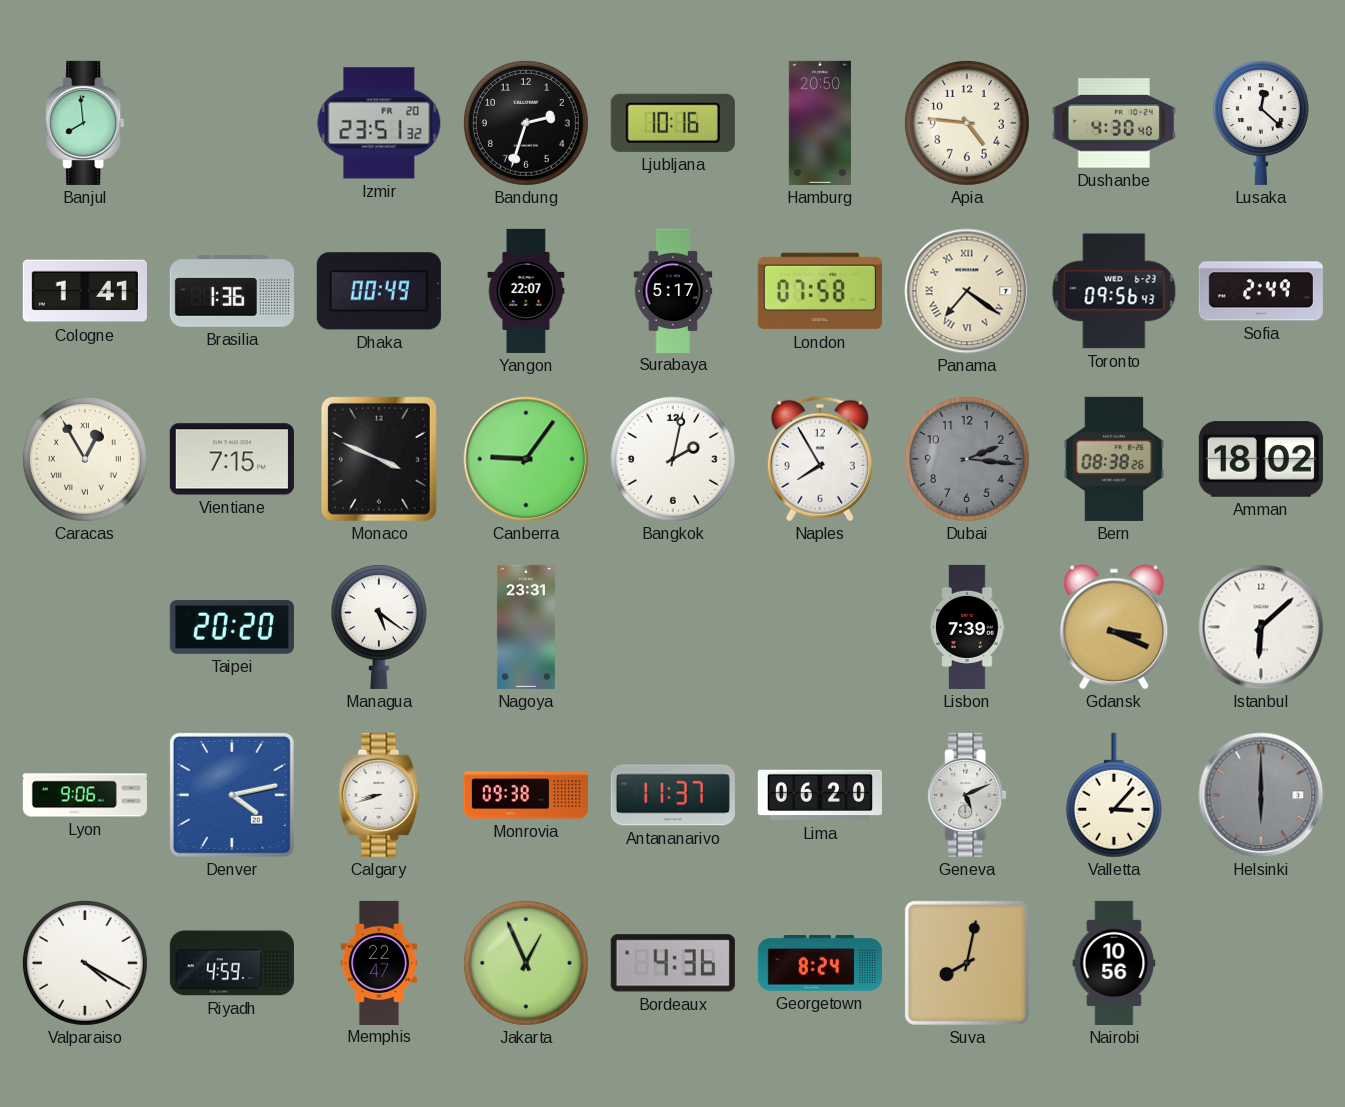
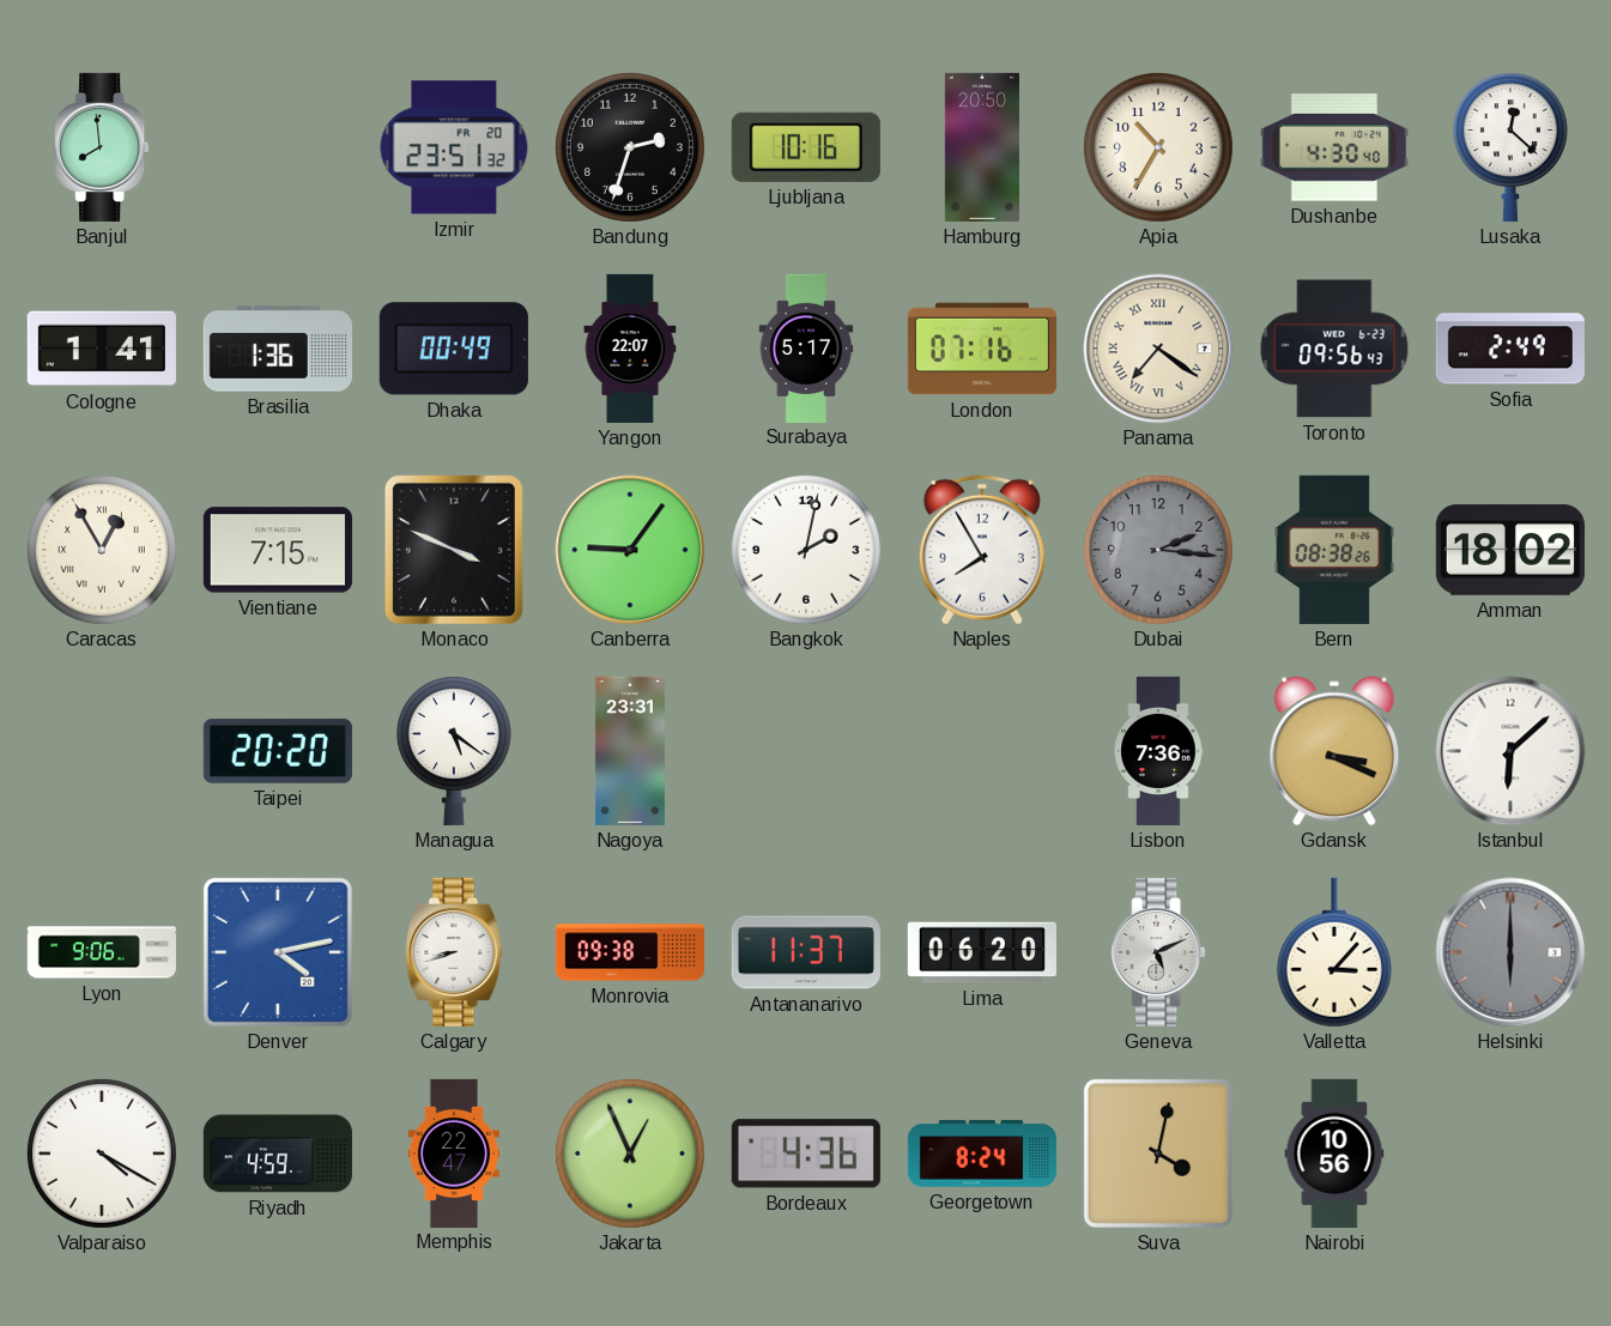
Apia: 4:46 -> 10:35 (1158, 147)
London: 07:58 -> 07:16 (982, 349)
Lisbon: 7:39 -> 7:36 (1158, 751)
Suva: 8:02 -> 4:02 (1158, 1154)
